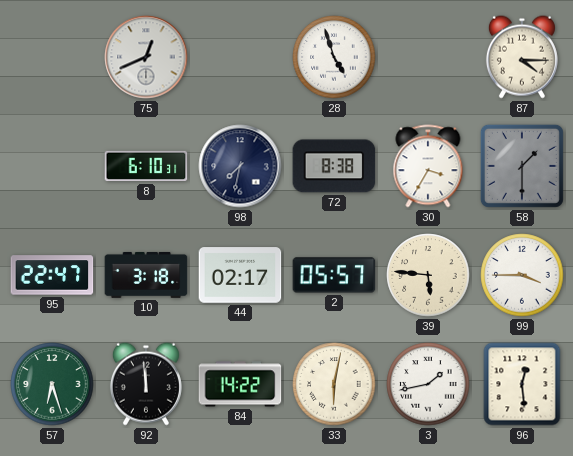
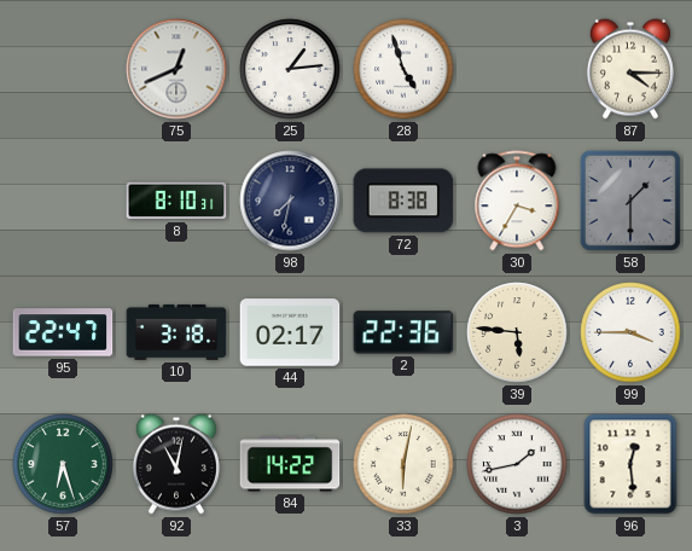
25: none -> 1:14 (290, 69)
8: 6:10 -> 8:10 (176, 201)
2: 05:57 -> 22:36 (403, 332)
92: 11:59 -> 11:02 (176, 464)
